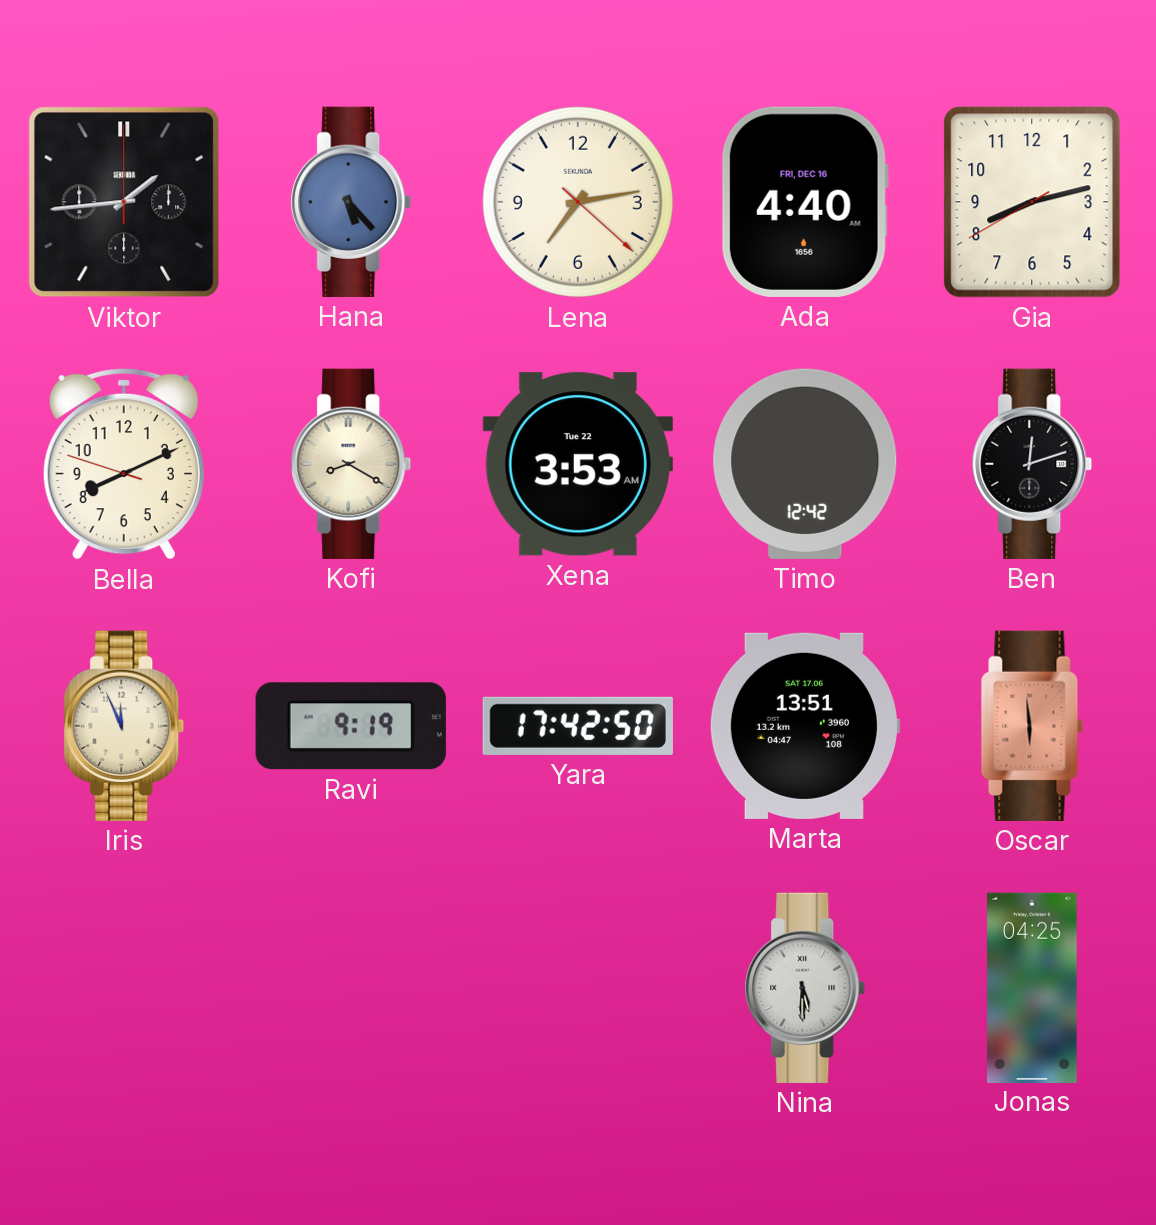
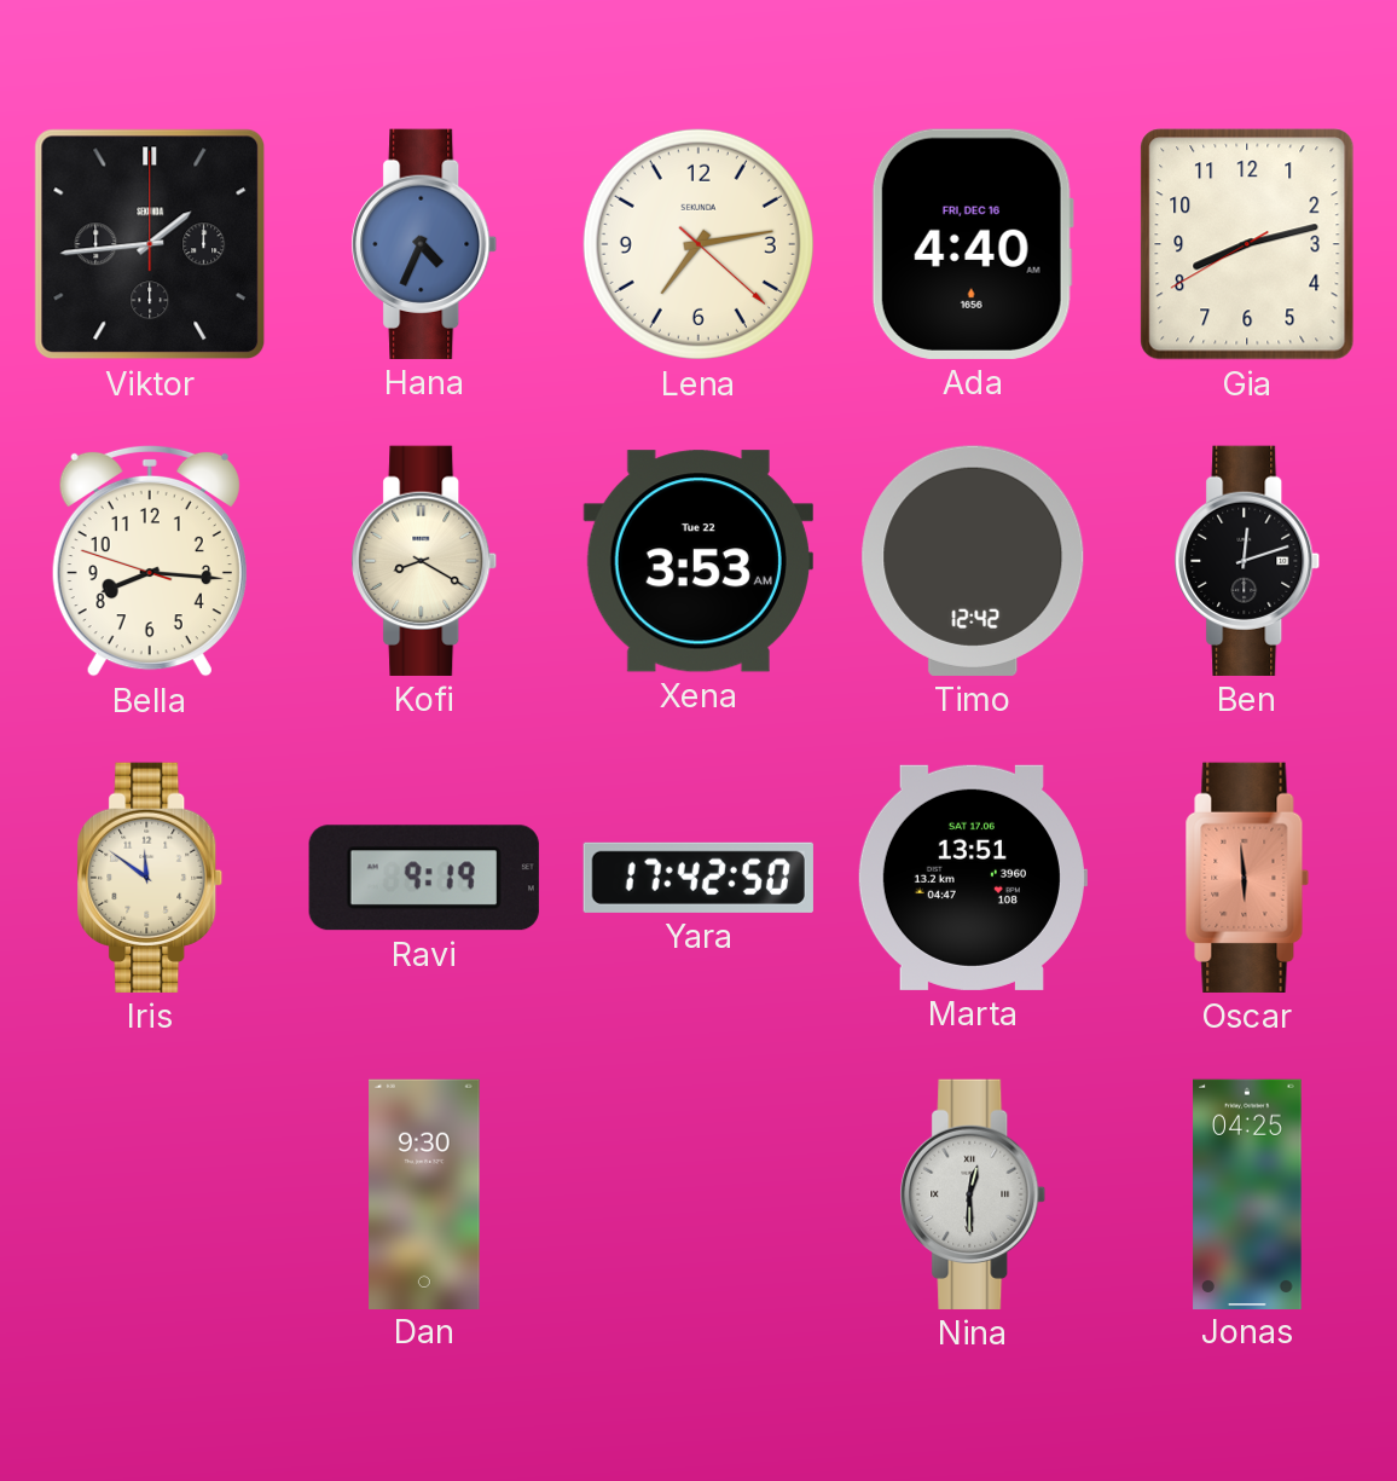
Hana: 5:23 -> 4:34 (424, 244)
Bella: 8:10 -> 8:15 (150, 561)
Iris: 11:56 -> 11:51 (150, 878)
Dan: none -> 9:30 (424, 1193)
Nina: 5:30 -> 12:30 (973, 1194)
